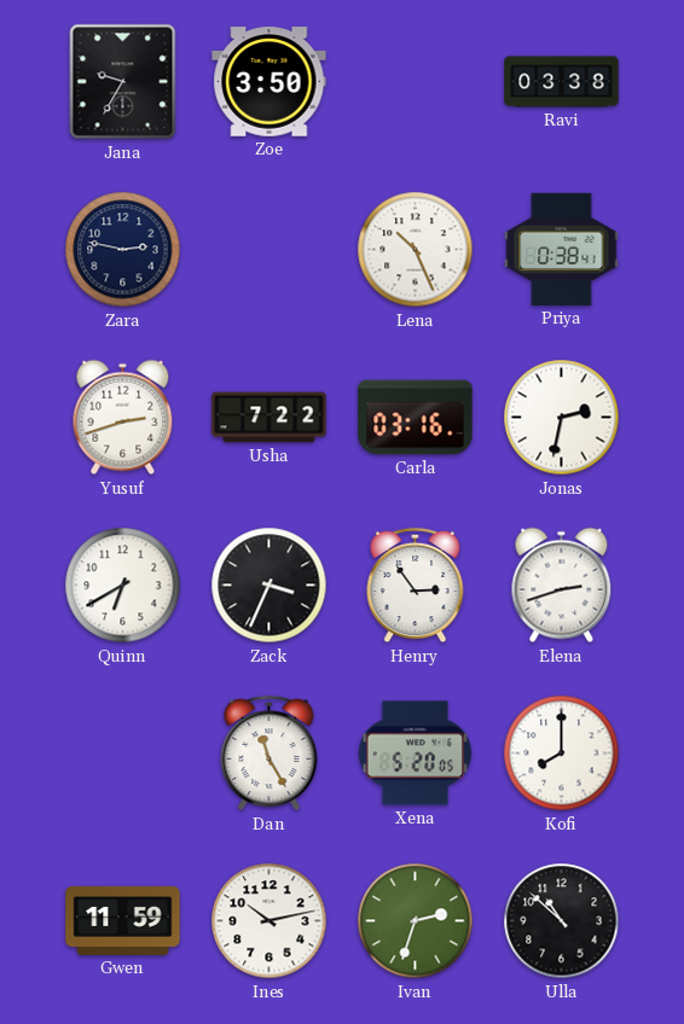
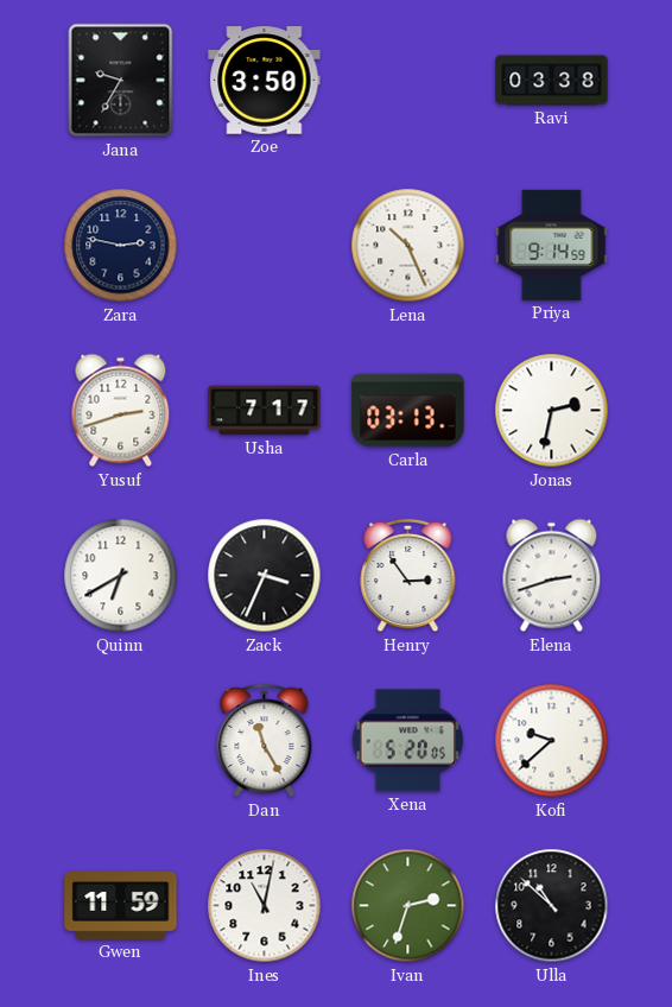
Priya: 0:38 -> 9:14 (552, 245)
Usha: 7:22 -> 7:17 (265, 411)
Carla: 03:16 -> 03:13 (408, 411)
Kofi: 8:00 -> 9:38 (552, 741)
Ines: 10:13 -> 11:02 (265, 906)
